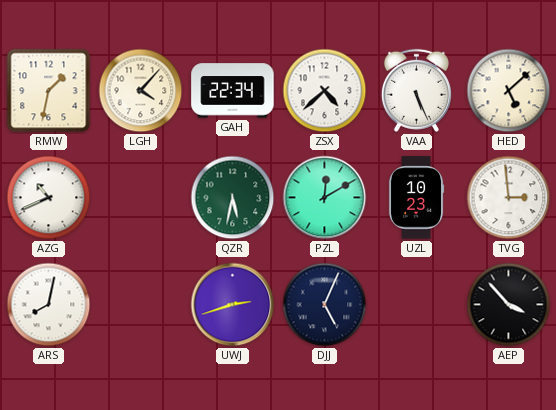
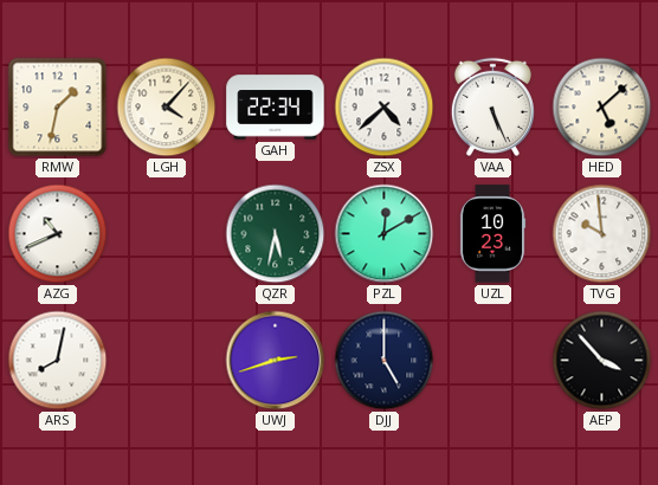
TVG: 2:59 -> 9:59 (602, 234)
DJJ: 5:04 -> 5:00 (385, 361)
